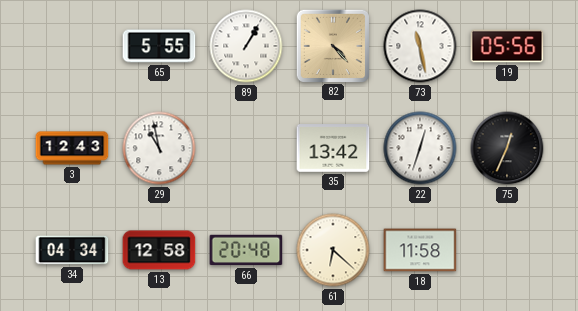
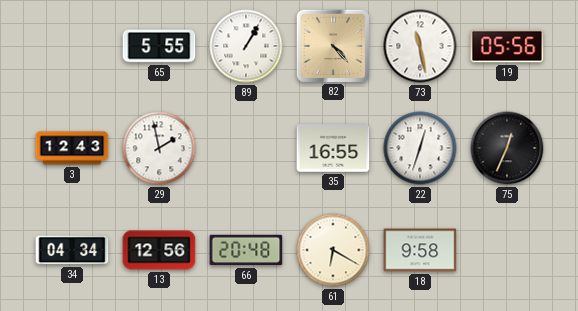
29: 10:58 -> 1:58 (159, 148)
35: 13:42 -> 16:55 (333, 148)
13: 12:58 -> 12:56 (159, 250)
61: 6:22 -> 6:20 (333, 250)
18: 11:58 -> 9:58 (420, 250)
